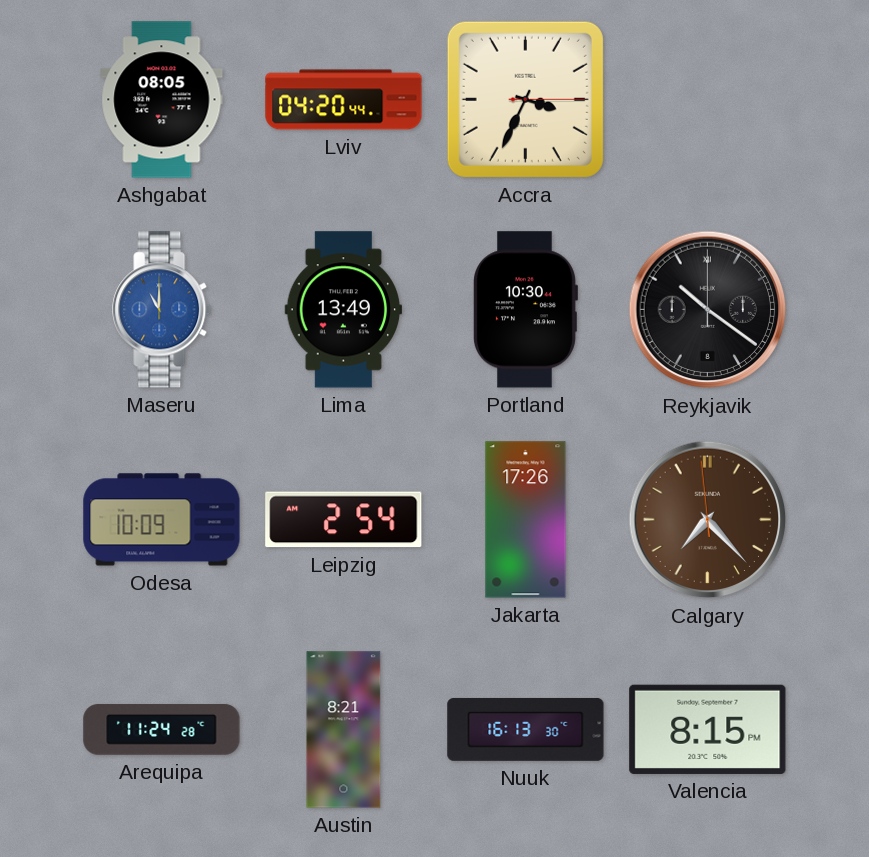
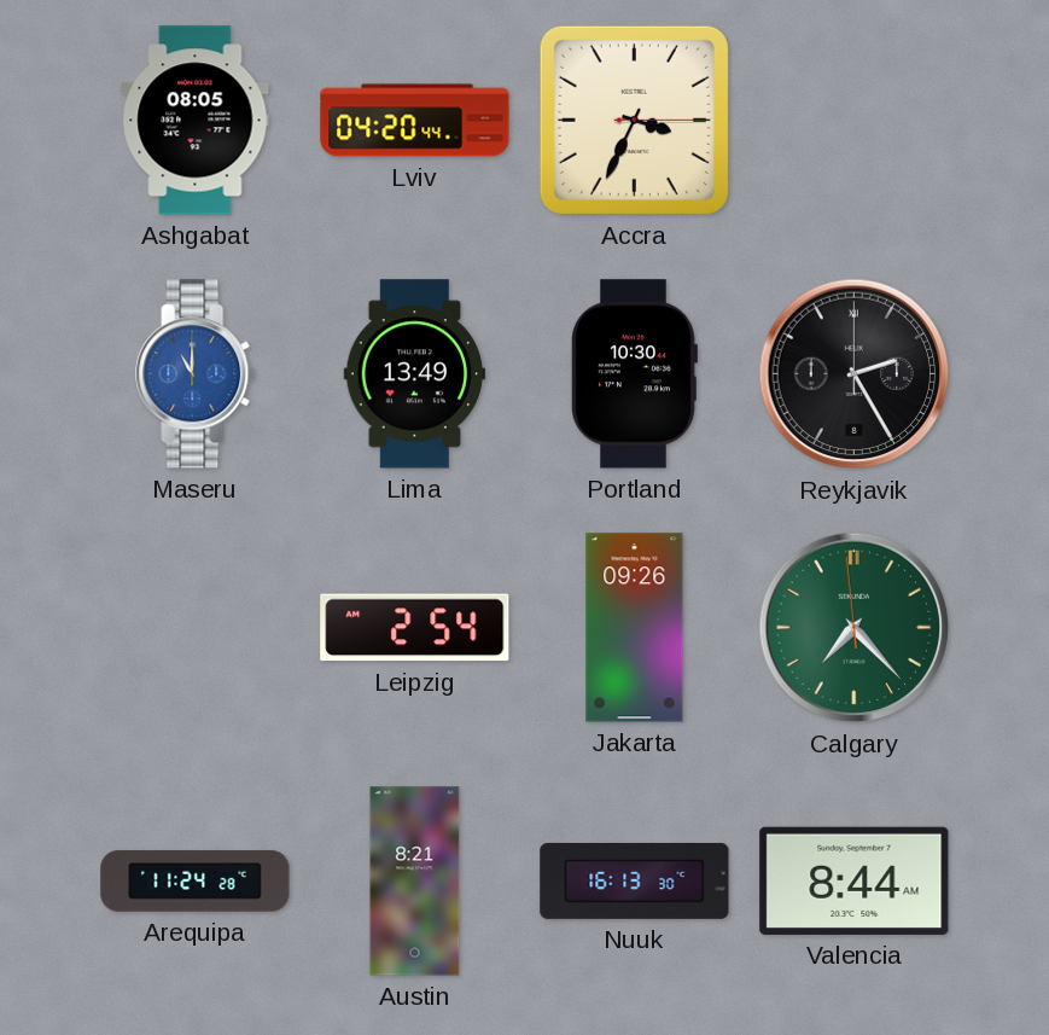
Reykjavik: 10:21 -> 2:25 (855, 374)
Odesa: 10:09 -> none (162, 520)
Jakarta: 17:26 -> 09:26 (635, 628)
Calgary dial: brown -> green (855, 628)
Valencia: 8:15 -> 8:44 (855, 880)
